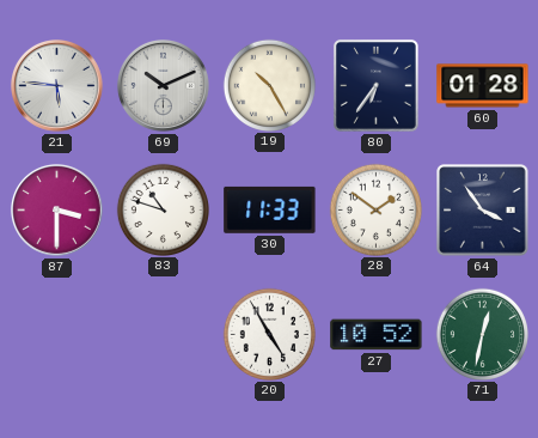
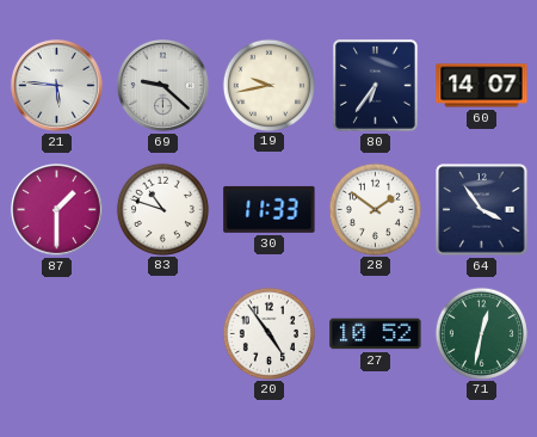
69: 10:11 -> 9:22 (163, 86)
19: 10:25 -> 9:43 (268, 85)
60: 01:28 -> 14:07 (482, 86)
87: 3:30 -> 1:30 (57, 210)
20: 4:55 -> 4:54 (268, 333)
